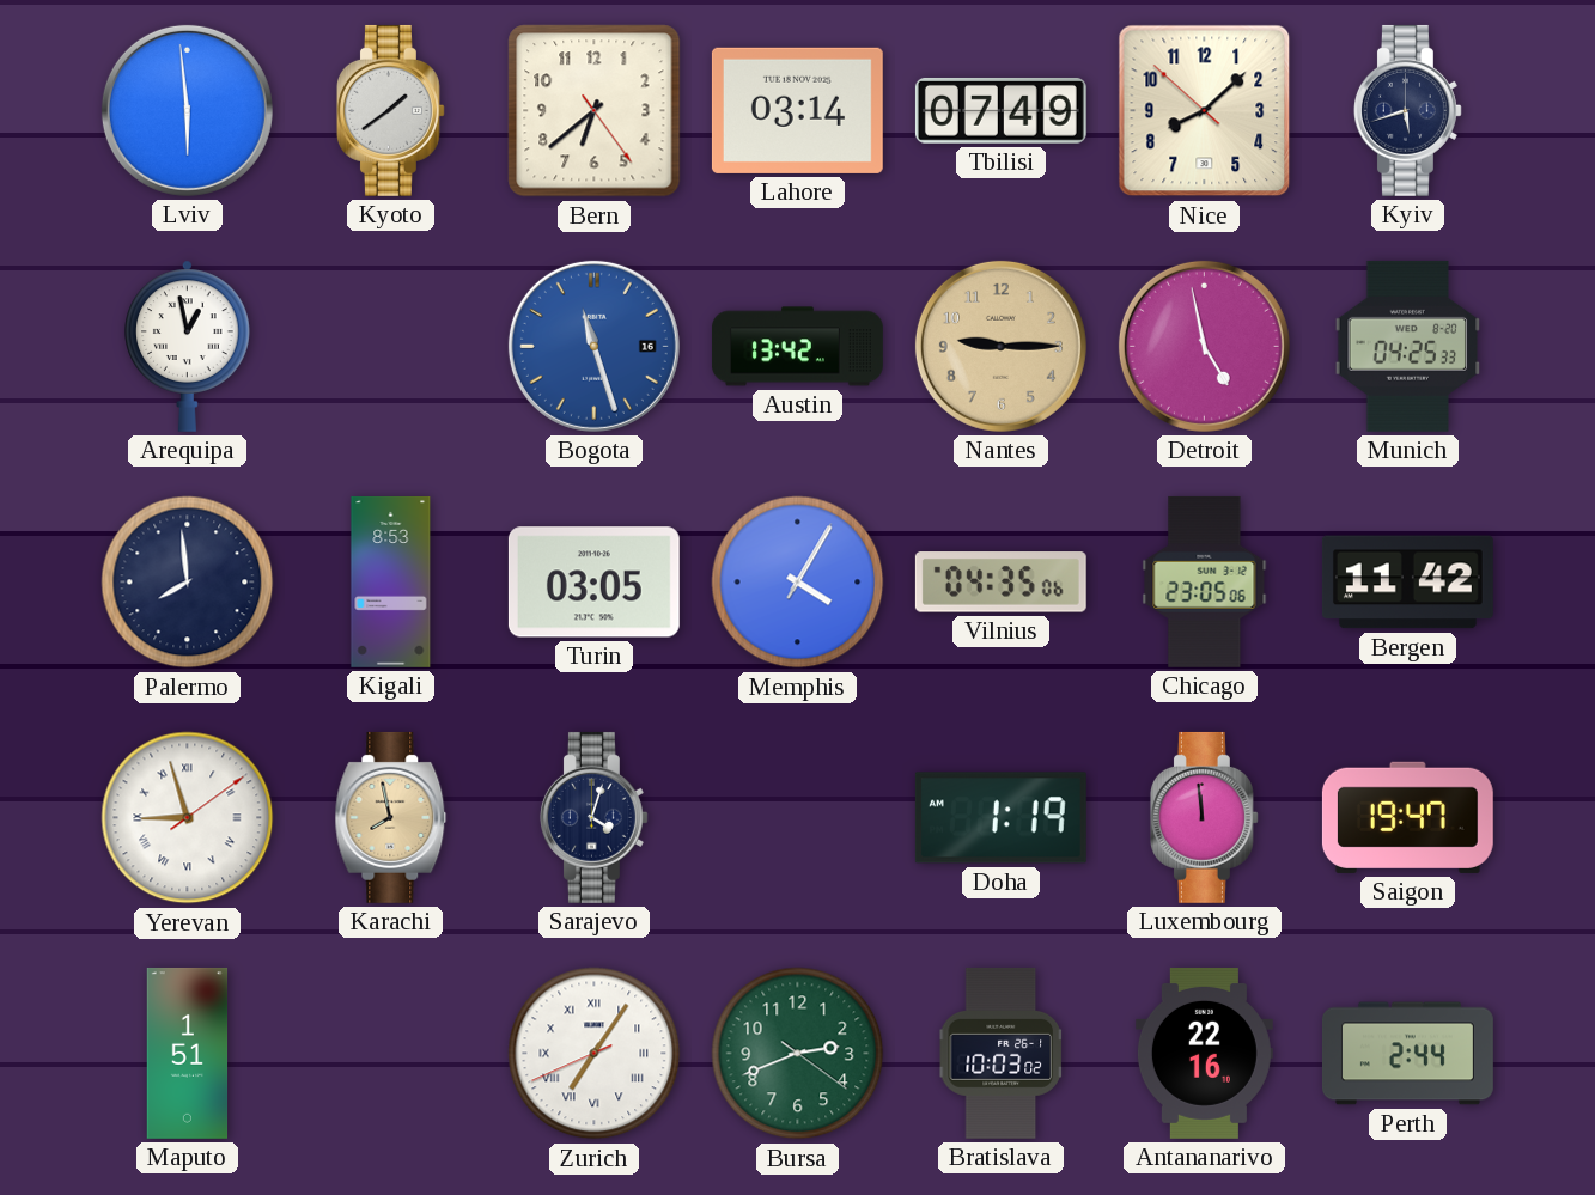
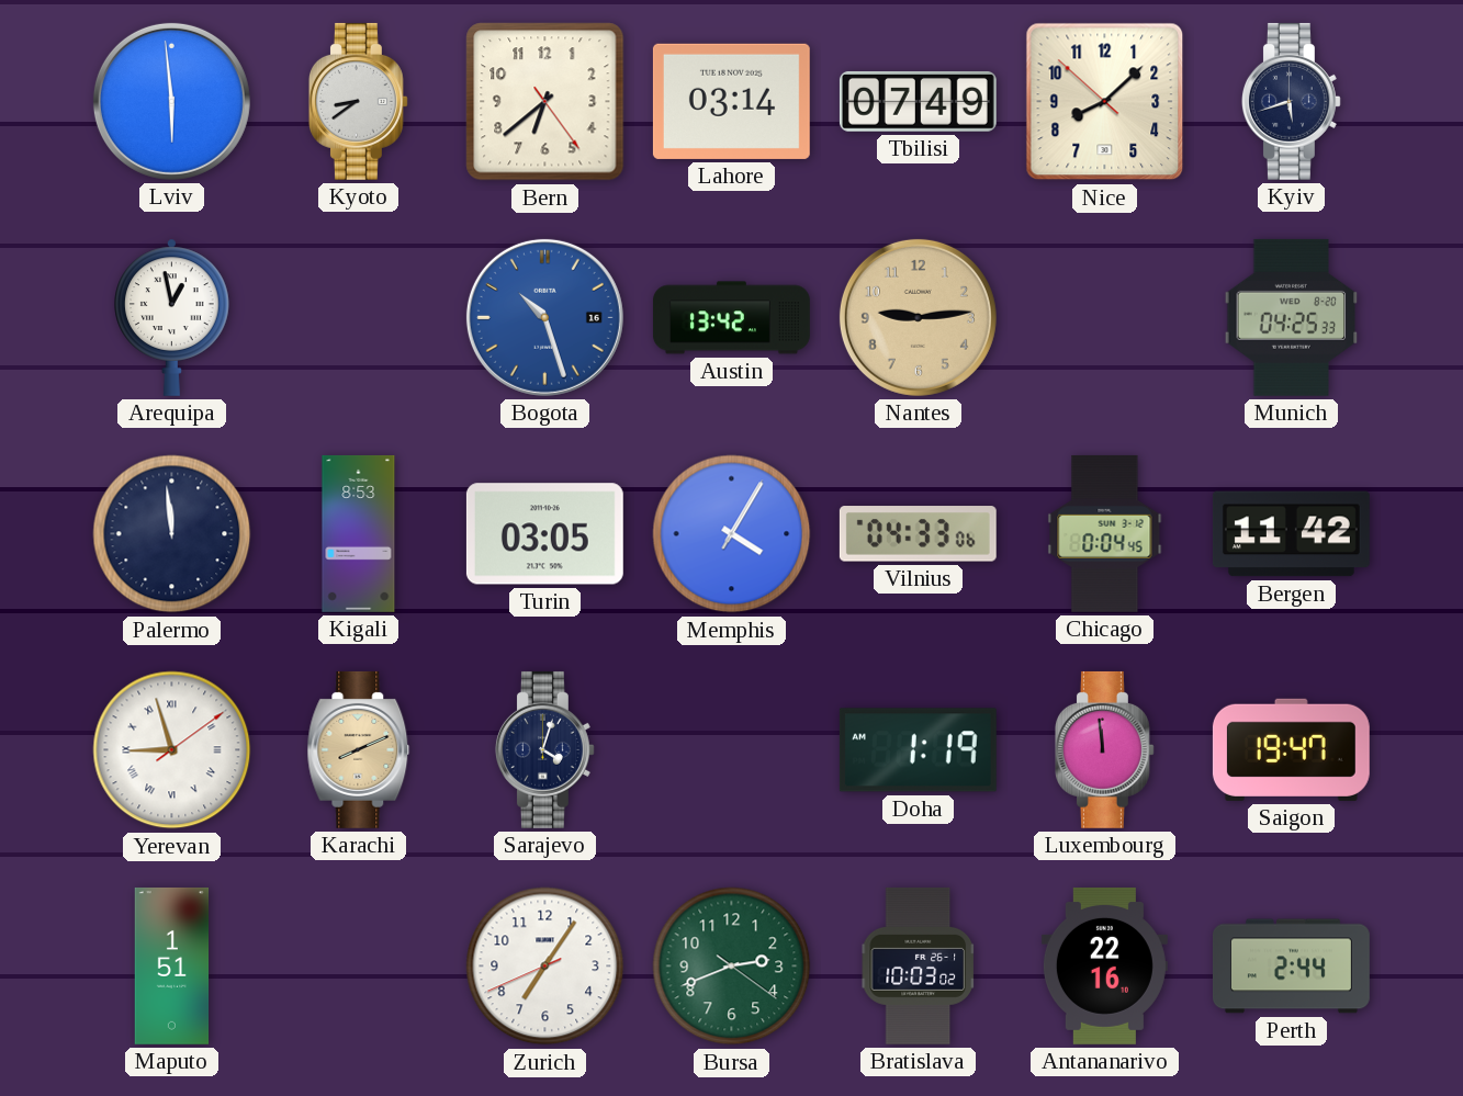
Kyoto: 1:39 -> 8:39 (358, 101)
Bogota: 11:27 -> 10:27 (544, 317)
Nantes: 9:15 -> 9:14 (918, 317)
Detroit: 4:58 -> none (1204, 346)
Palermo: 7:59 -> 11:59 (172, 534)
Vilnius: 04:35 -> 04:33 (918, 534)
Chicago: 23:05 -> 0:04 (1105, 533)
Karachi: 7:58 -> 8:11 (359, 749)
Zurich numerals: Roman -> Arabic (545, 967)
